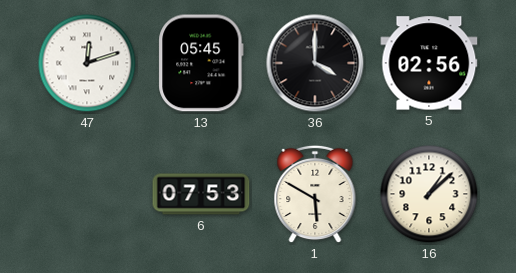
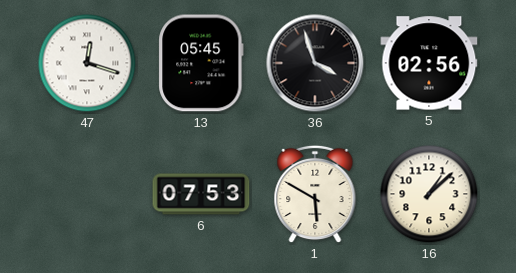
47: 12:12 -> 12:18 (87, 63)
36: 4:00 -> 3:57 (315, 63)
